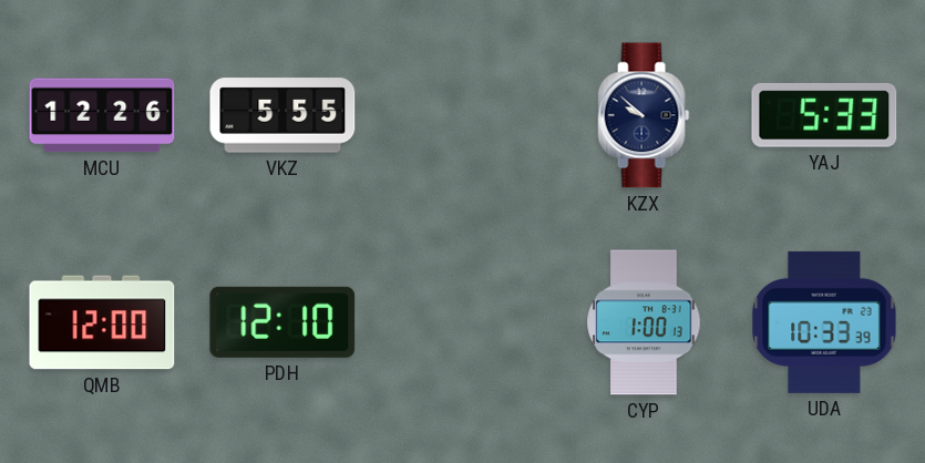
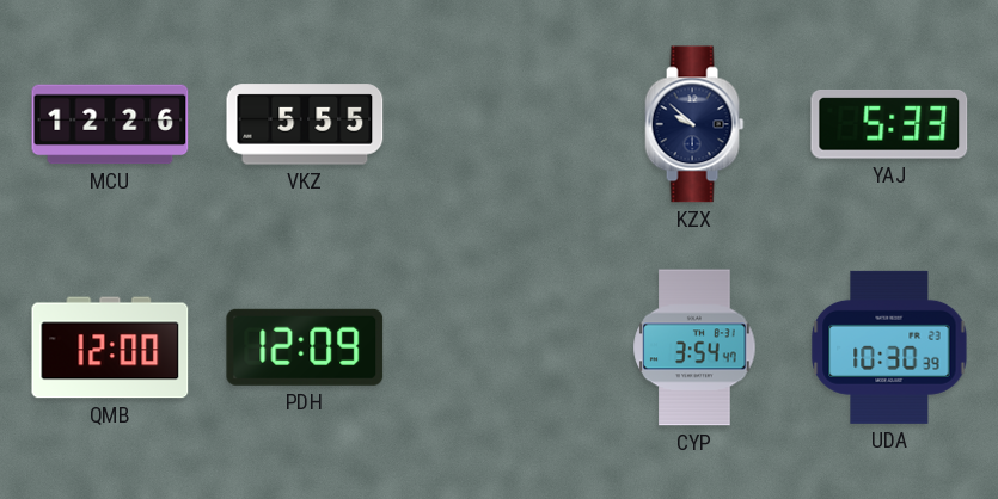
PDH: 12:10 -> 12:09 (305, 347)
CYP: 1:00 -> 3:54 (694, 347)
UDA: 10:33 -> 10:30 (889, 347)
